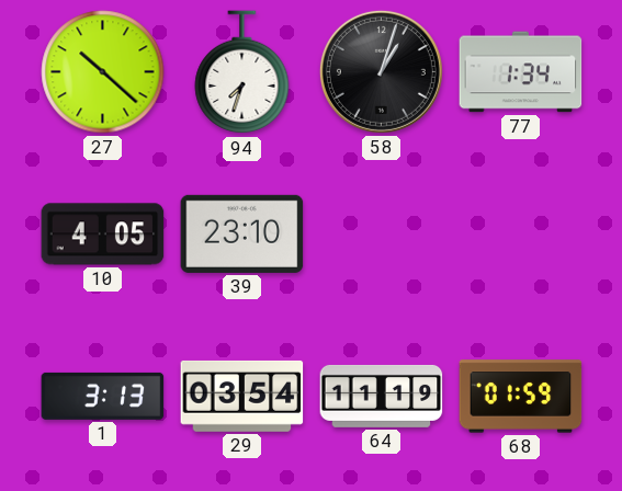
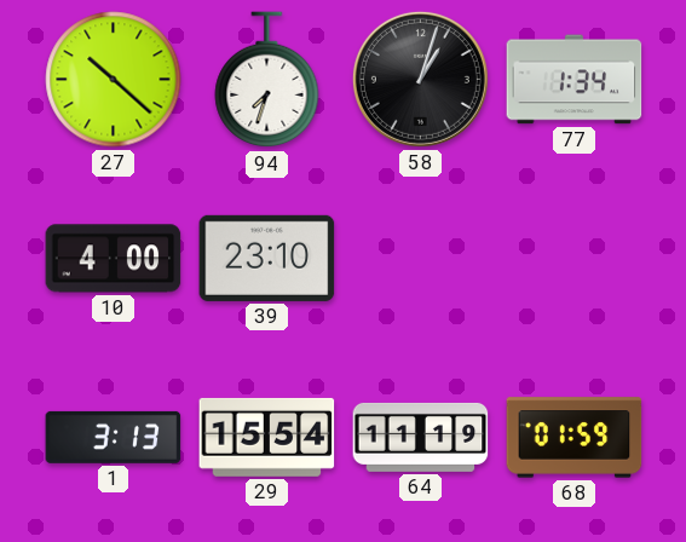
10: 4:05 -> 4:00 (114, 259)
29: 03:54 -> 15:54 (267, 437)
